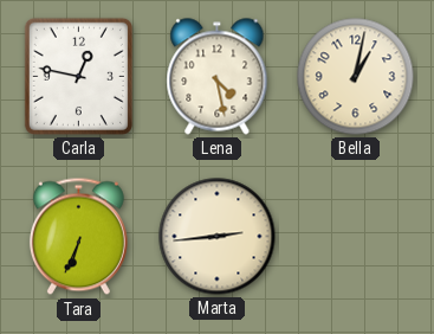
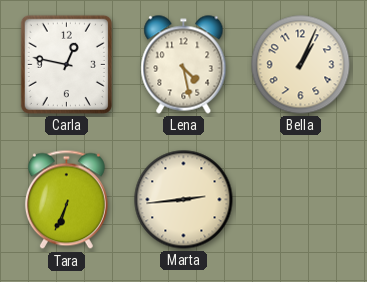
Bella: 1:02 -> 1:04 (301, 65)
